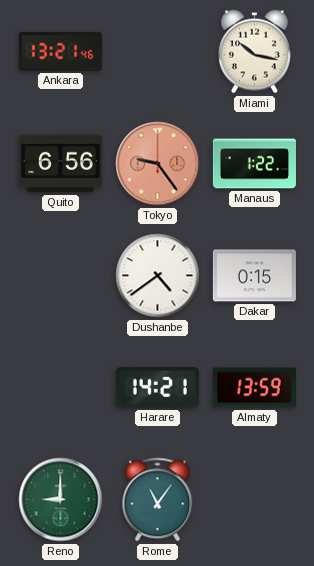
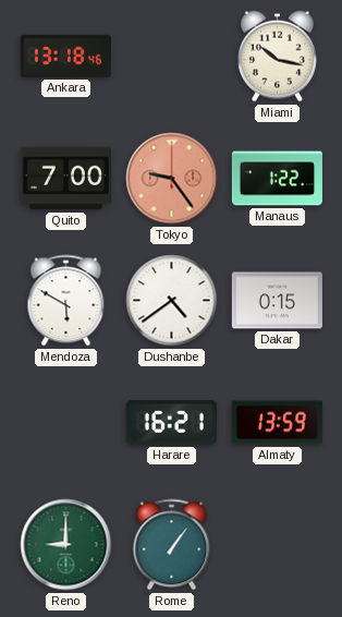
Ankara: 13:21 -> 13:18 (65, 56)
Quito: 6:56 -> 7:00 (65, 179)
Mendoza: none -> 5:50 (66, 301)
Harare: 14:21 -> 16:21 (171, 422)
Rome: 11:06 -> 1:06 (172, 545)
